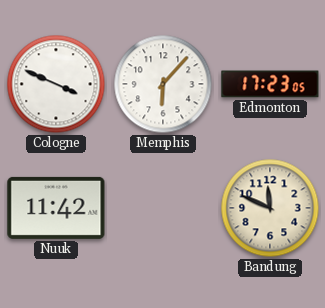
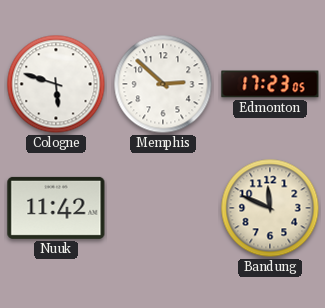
Cologne: 3:49 -> 5:48 (56, 84)
Memphis: 6:07 -> 2:52 (163, 84)
